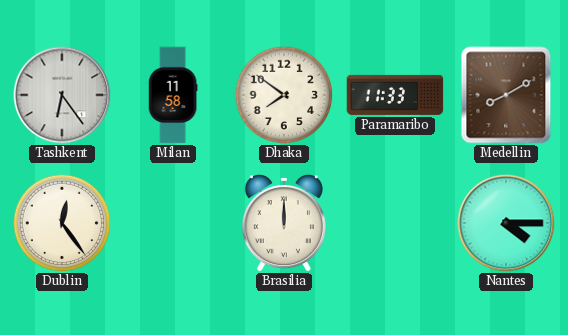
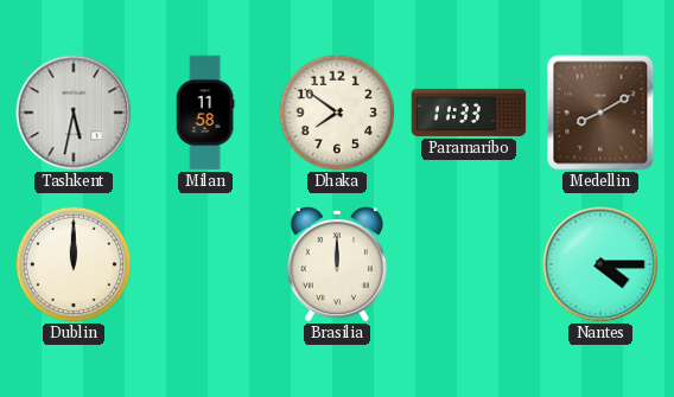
Tashkent: 6:24 -> 5:32 (74, 113)
Dublin: 12:24 -> 12:00 (74, 264)
